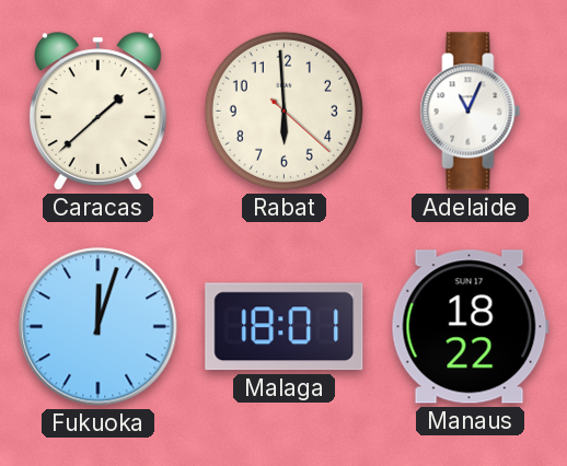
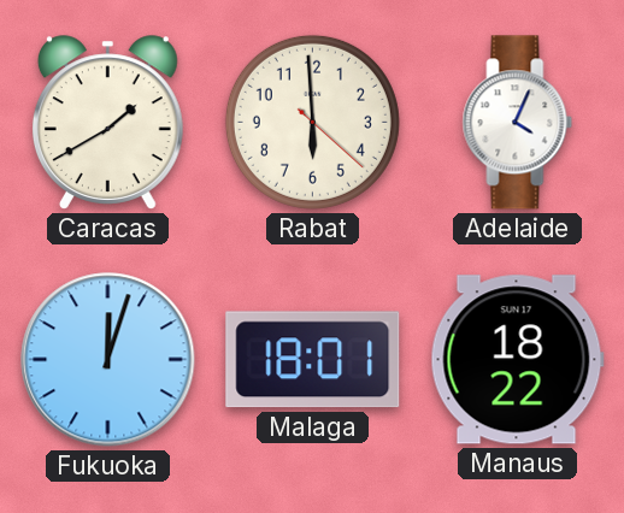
Caracas: 1:38 -> 1:40 (107, 123)
Adelaide: 11:04 -> 4:04 (518, 123)
